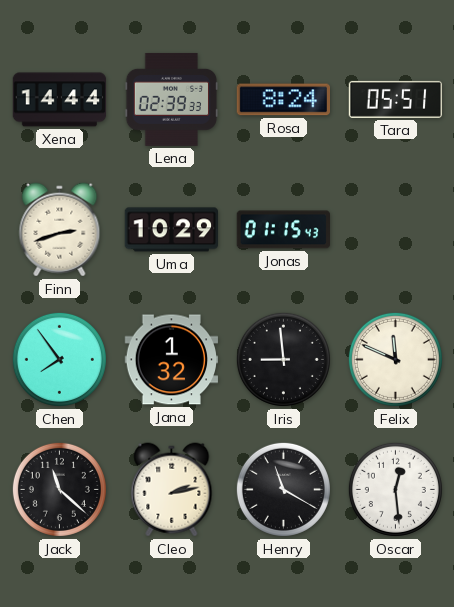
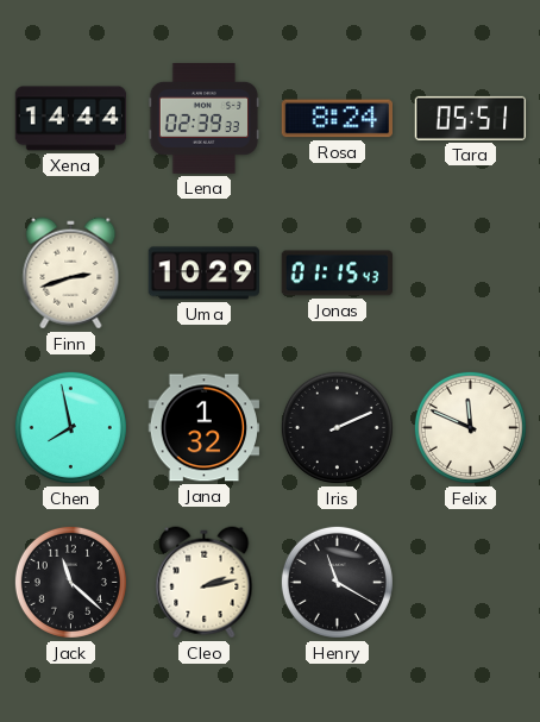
Chen: 7:54 -> 7:58 (70, 427)
Iris: 8:59 -> 2:11 (337, 427)
Oscar: 12:29 -> none (395, 489)
